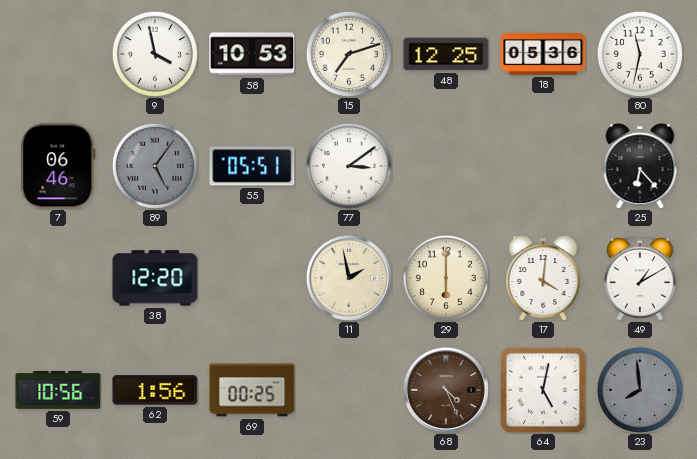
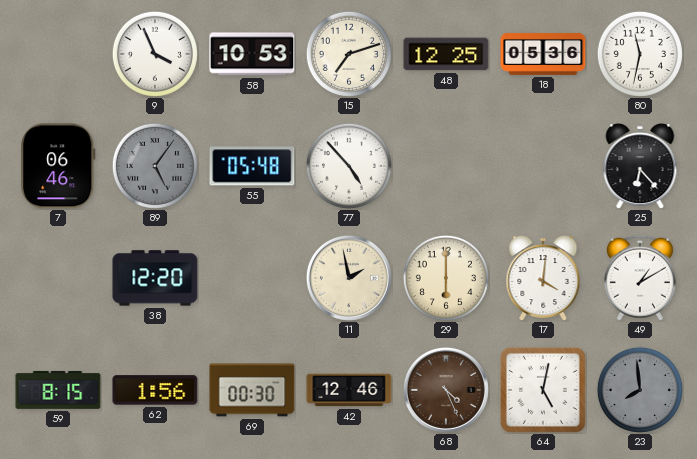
9: 3:58 -> 3:56 (155, 54)
55: 05:51 -> 05:48 (252, 166)
77: 3:09 -> 4:53 (349, 166)
59: 10:56 -> 8:15 (58, 390)
69: 00:25 -> 00:30 (252, 390)
42: none -> 12:46 (349, 390)
